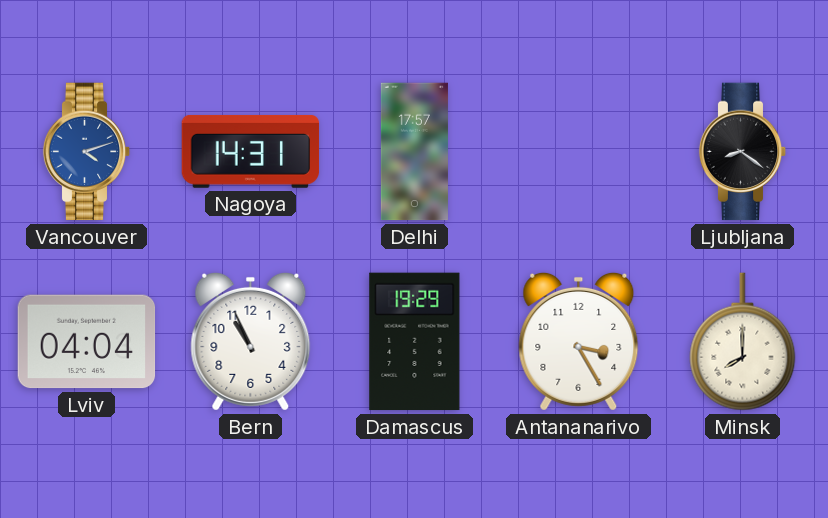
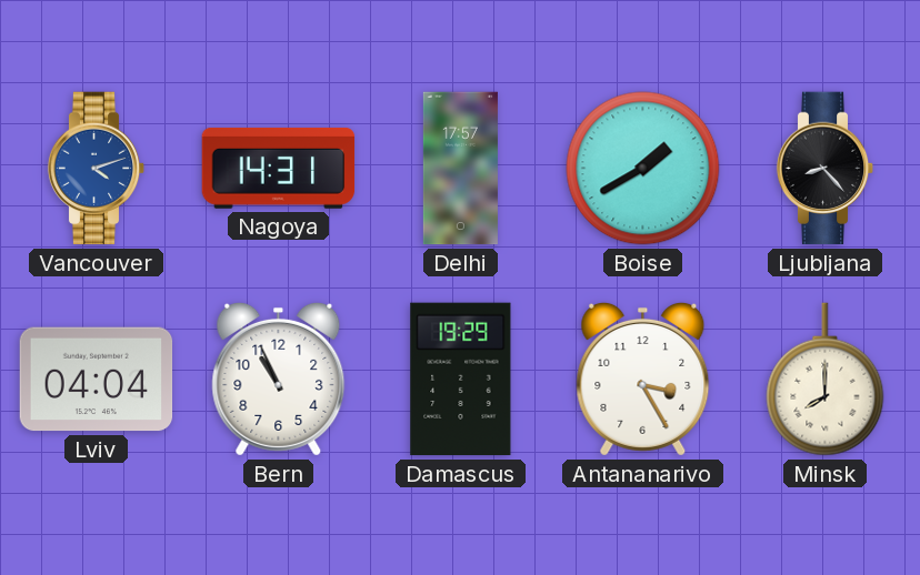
Boise: none -> 1:40 (643, 169)
Ljubljana: 8:21 -> 8:23 (826, 169)
